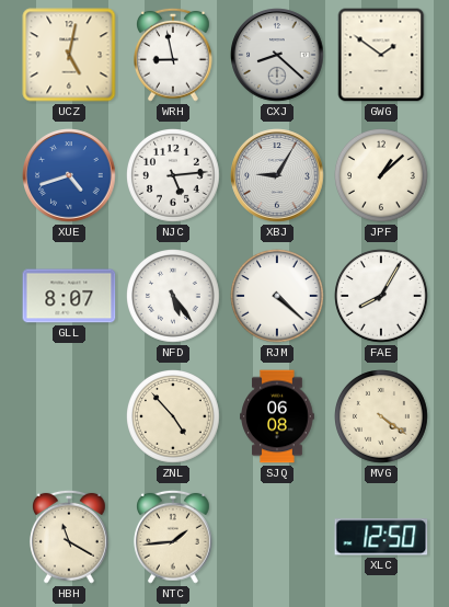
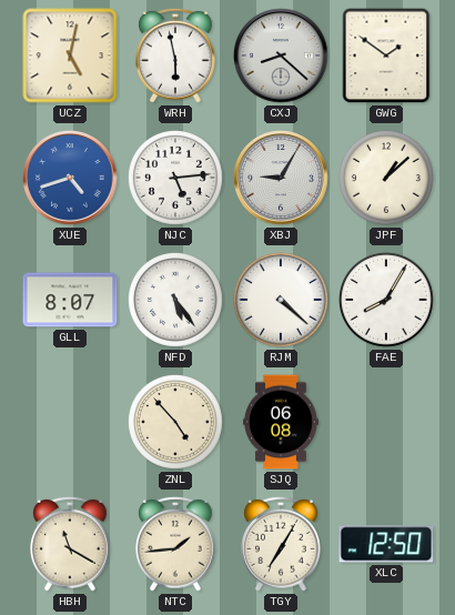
WRH: 8:58 -> 5:58 (176, 56)
MVG: 4:21 -> none (382, 417)
TGY: none -> 7:05 (282, 544)
